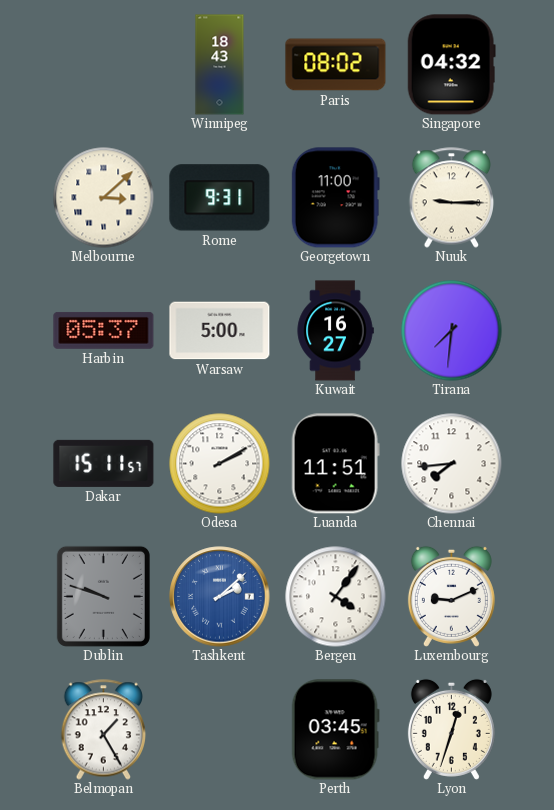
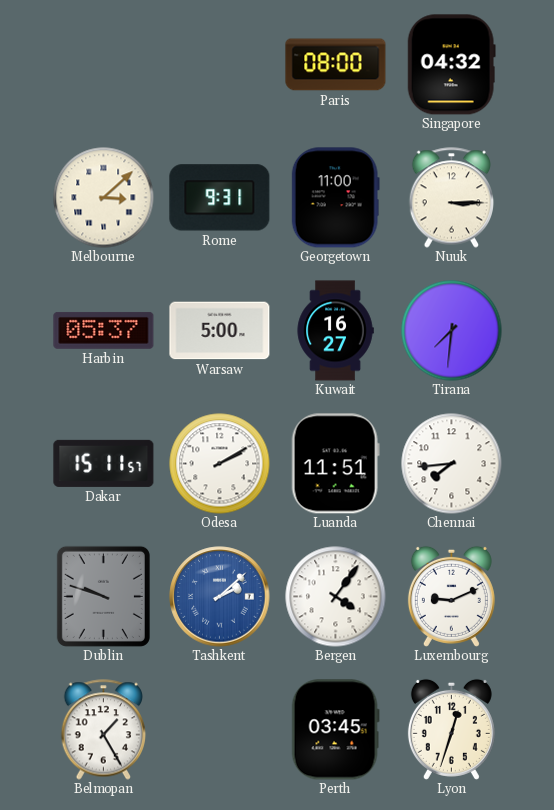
Winnipeg: 18:43 -> none (220, 65)
Paris: 08:02 -> 08:00 (336, 65)
Nuuk: 9:15 -> 3:15 (452, 198)
